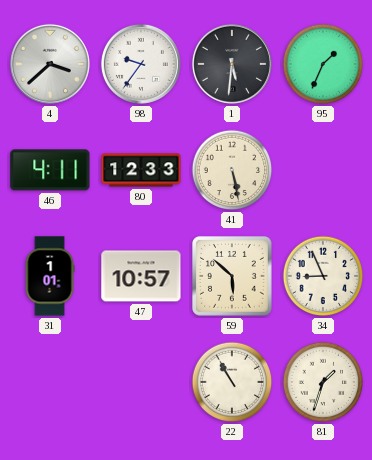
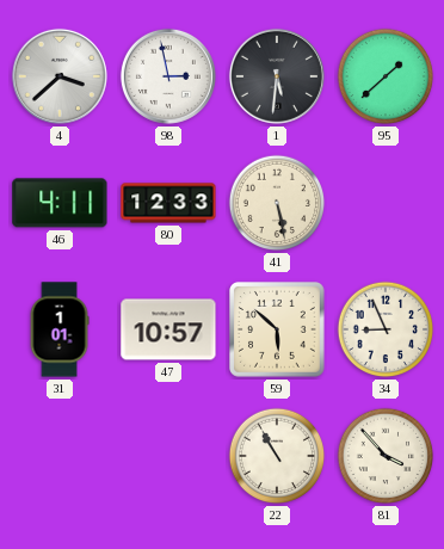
98: 9:36 -> 2:58 (168, 76)
95: 1:34 -> 1:38 (386, 76)
81: 1:33 -> 3:53 (386, 456)
